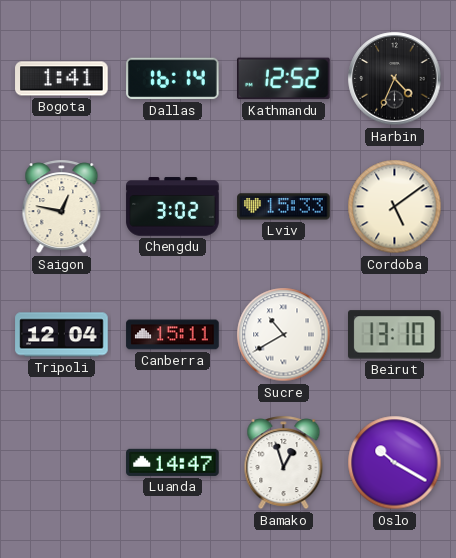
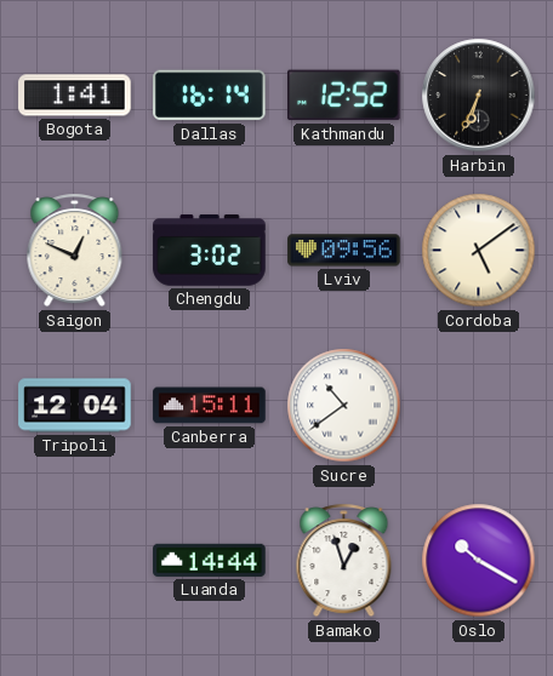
Harbin: 4:34 -> 6:34 (479, 96)
Saigon: 12:47 -> 12:49 (75, 251)
Lviv: 15:33 -> 09:56 (344, 251)
Sucre: 10:40 -> 10:39 (344, 406)
Beirut: 13:10 -> none (395, 335)
Luanda: 14:47 -> 14:44 (210, 560)
